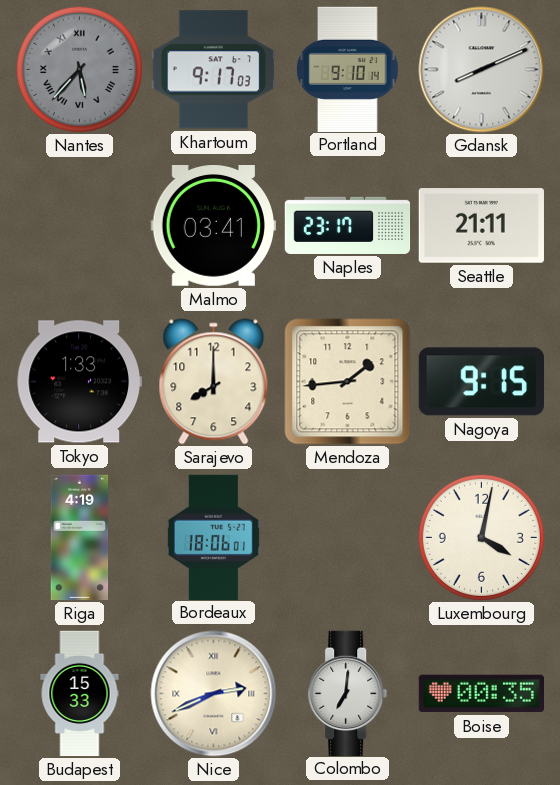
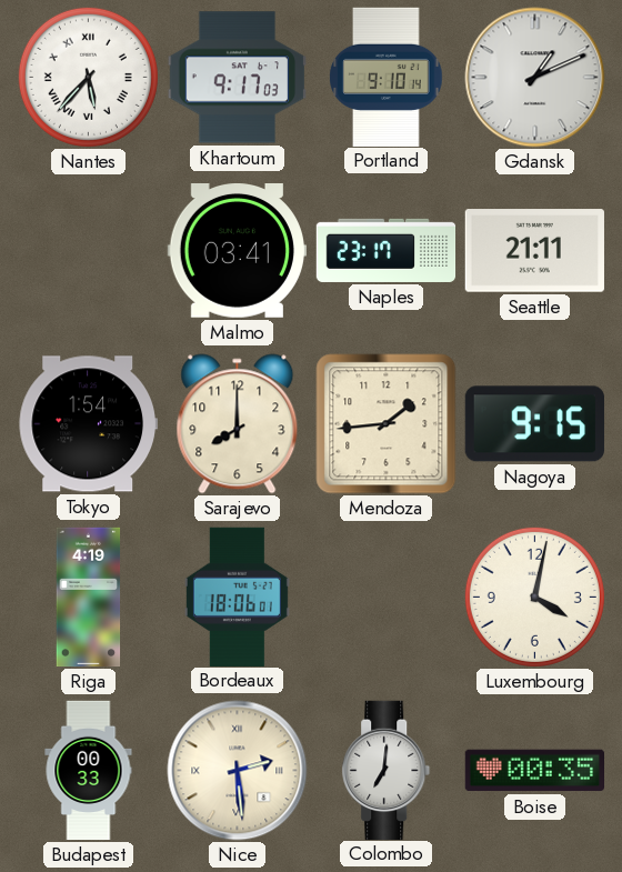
Nantes dial: grey -> white (88, 77)
Gdansk: 8:11 -> 1:11 (535, 78)
Tokyo: 1:33 -> 1:54 (88, 424)
Budapest: 15:33 -> 00:33 (89, 771)
Nice: 2:41 -> 2:29 (238, 771)
